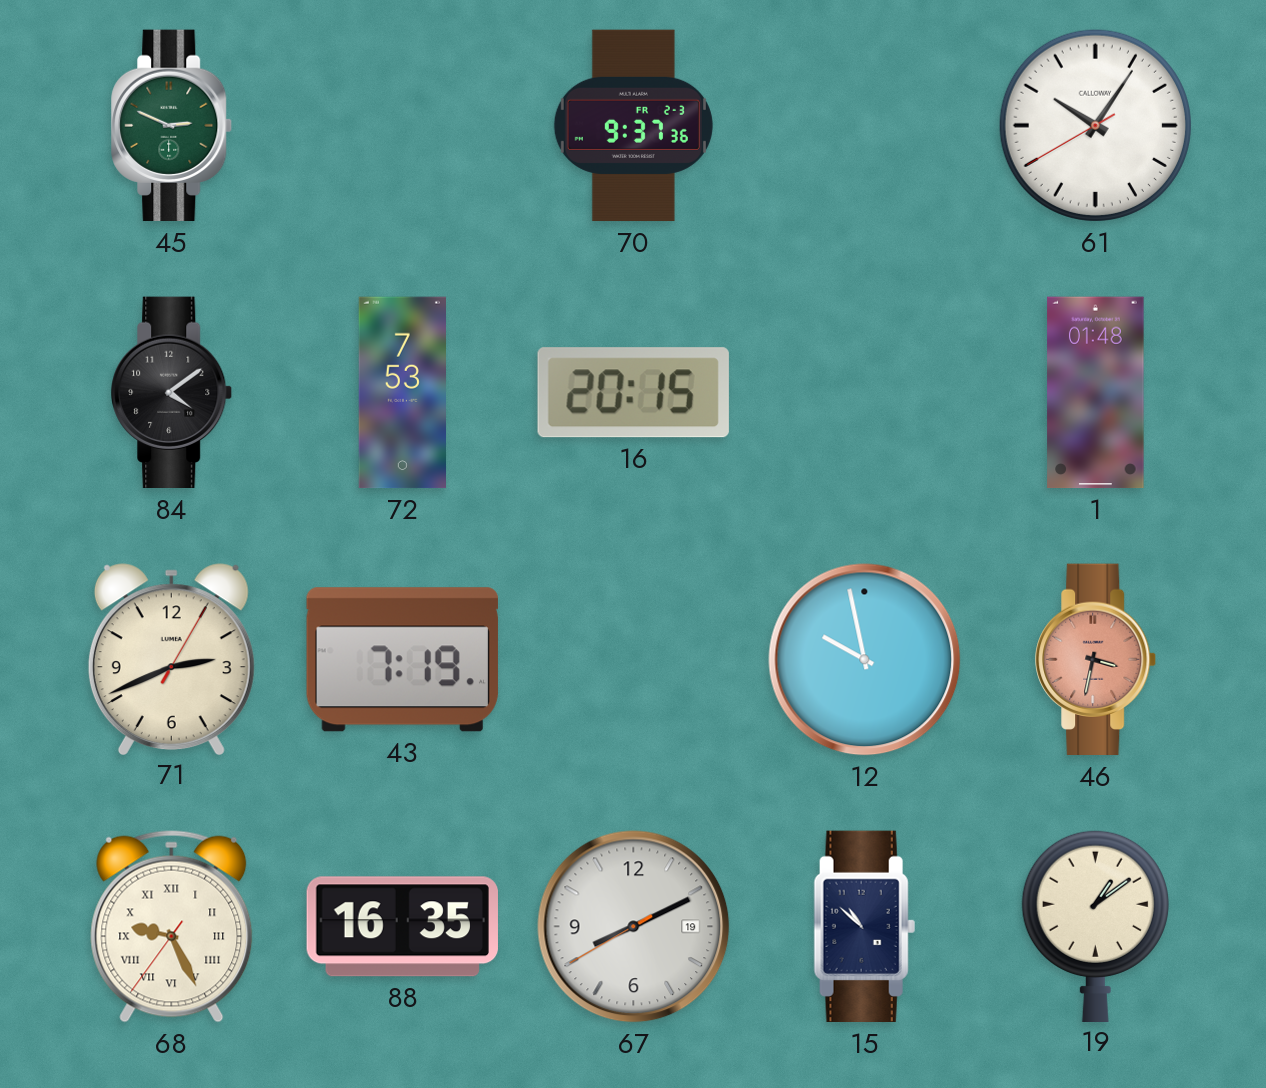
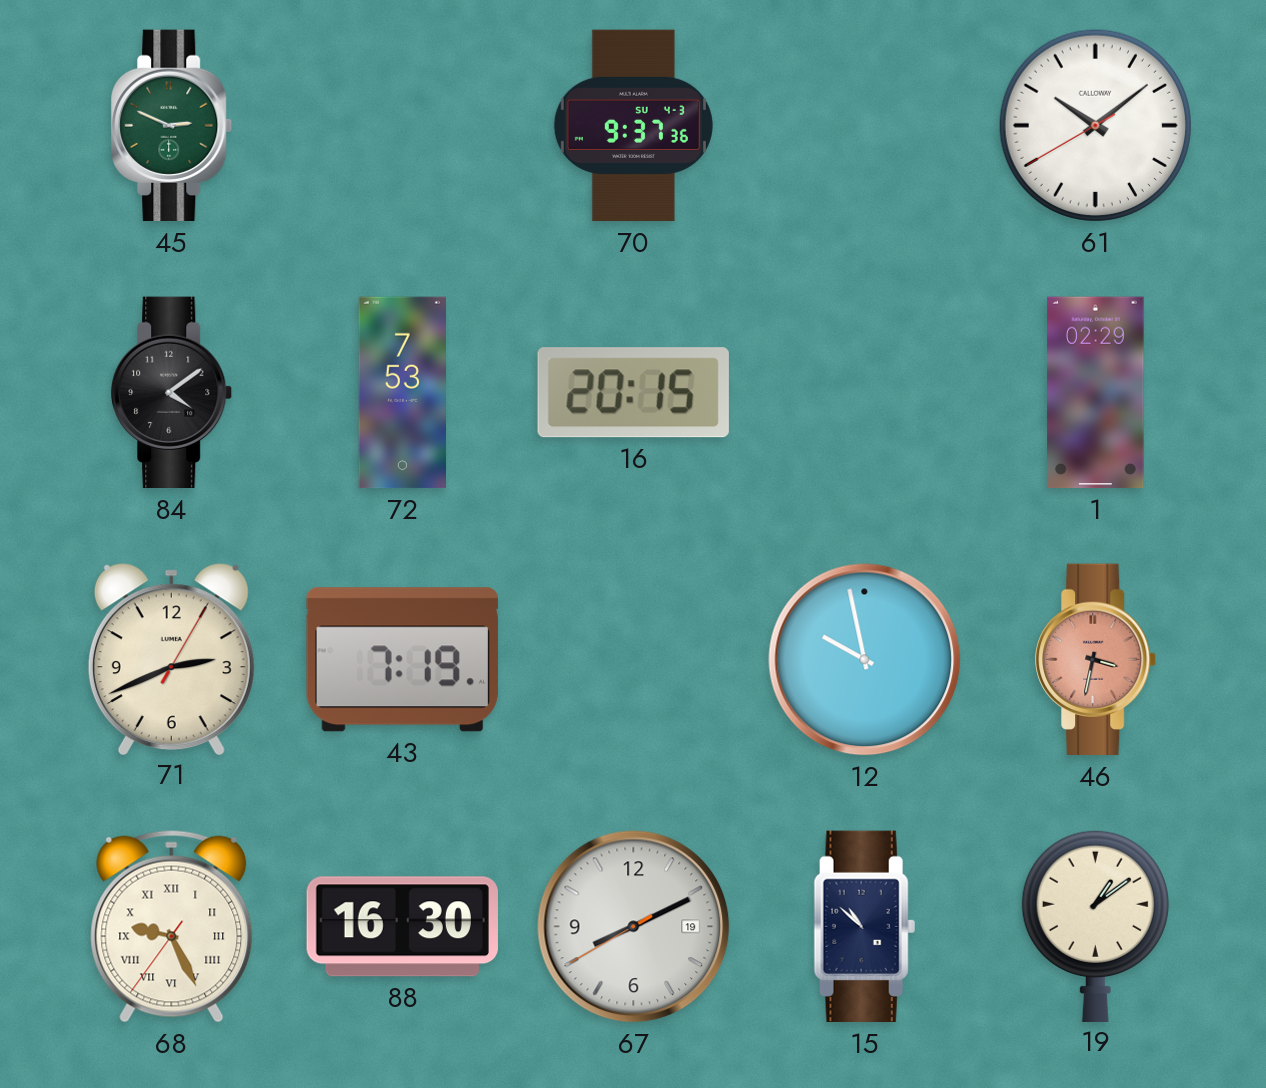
70 date: FR 2-3 -> SU 4-3 (633, 126)
61: 10:05 -> 10:08 (1095, 125)
1: 01:48 -> 02:29 (1096, 393)
88: 16:35 -> 16:30 (402, 927)
